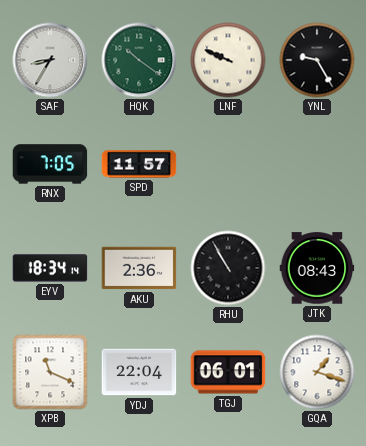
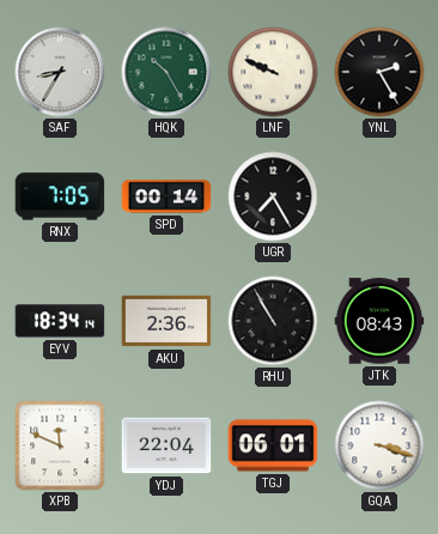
HQK: 10:21 -> 10:25 (166, 72)
YNL: 9:25 -> 2:25 (379, 72)
SPD: 11:57 -> 00:14 (166, 196)
UGR: none -> 7:25 (273, 196)
XPB: 11:19 -> 11:49 (60, 445)
GQA: 1:18 -> 3:18 (379, 445)
